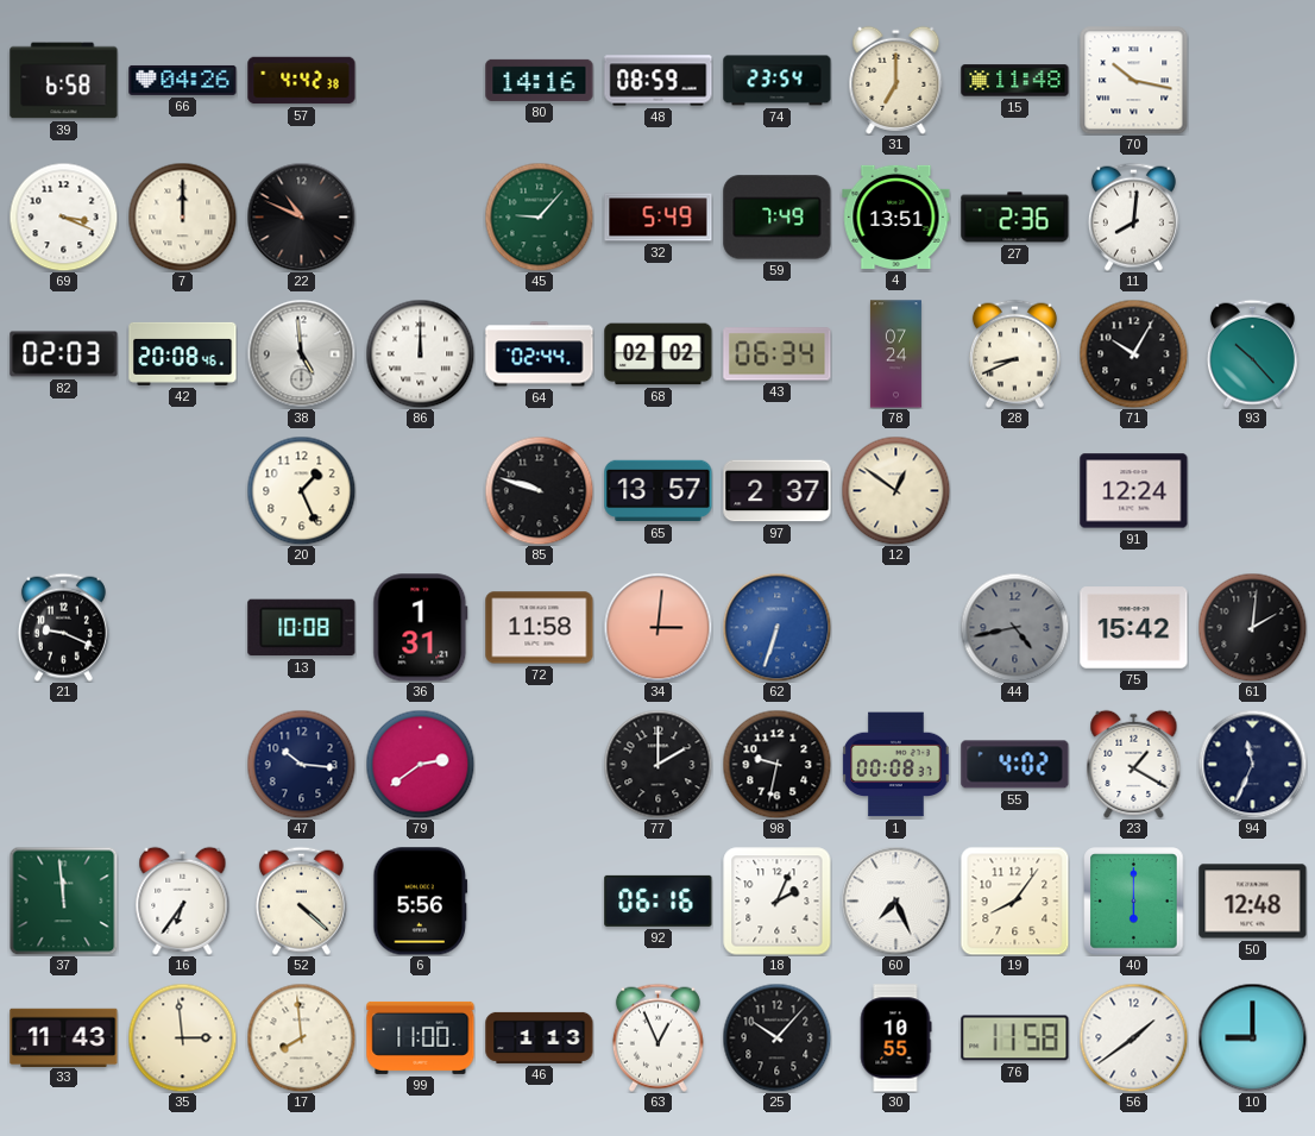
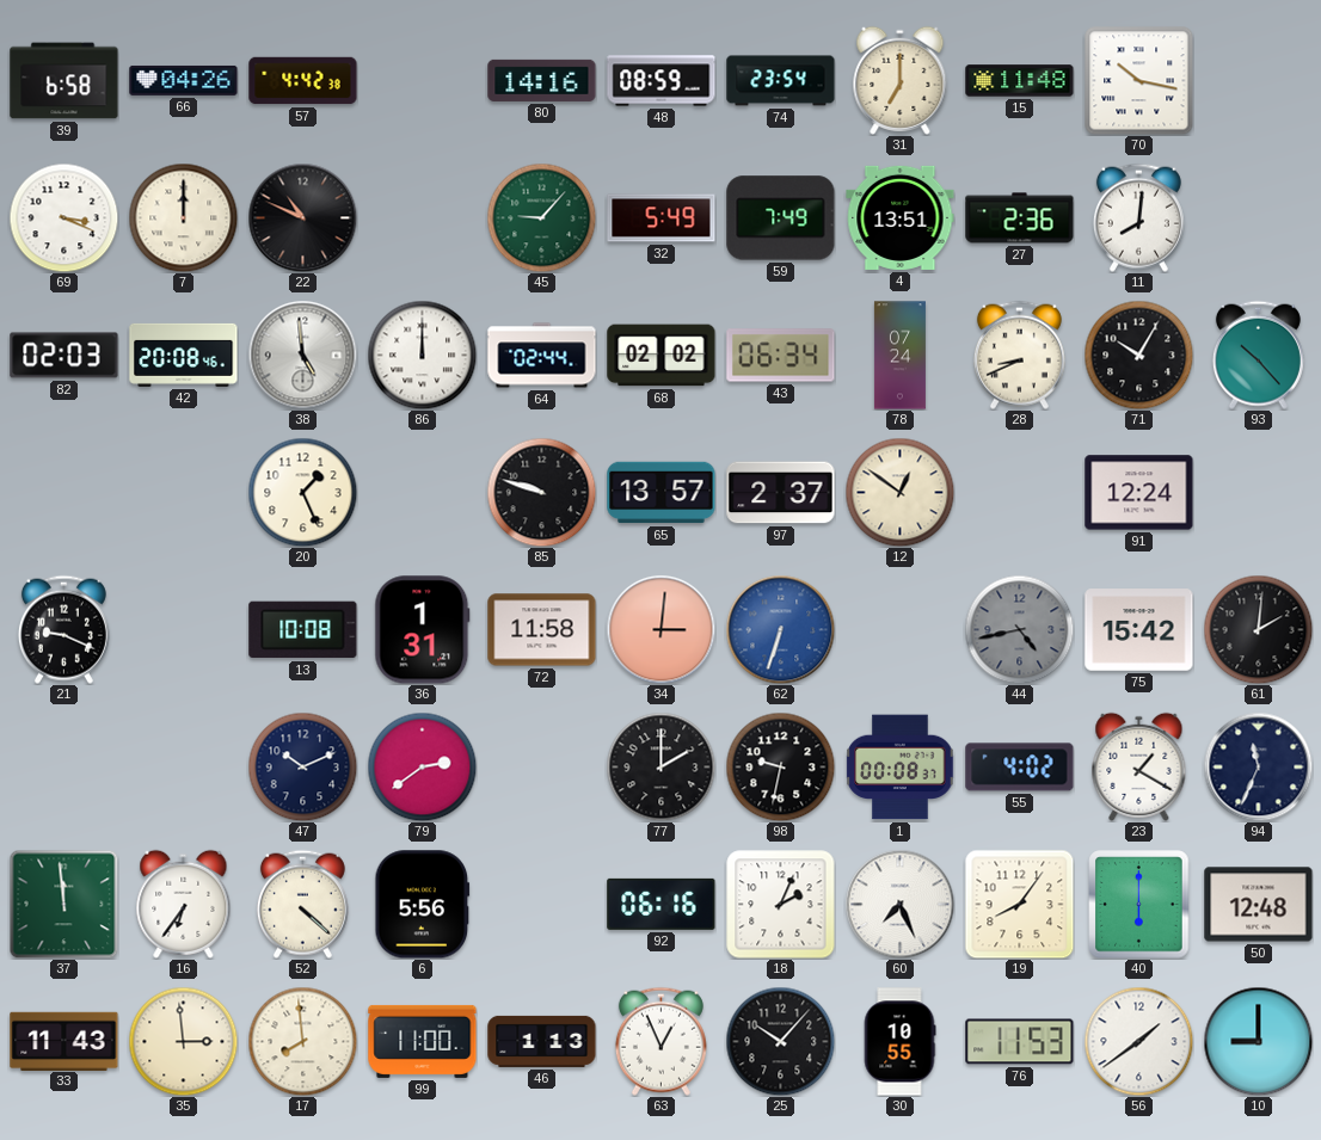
47: 10:16 -> 10:11 (302, 766)
76: 11:58 -> 11:53 (1020, 1042)
